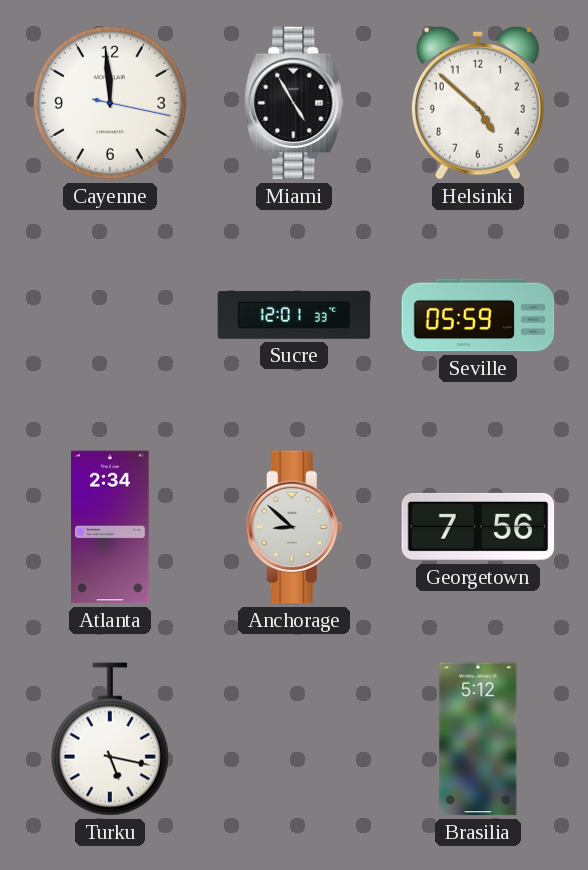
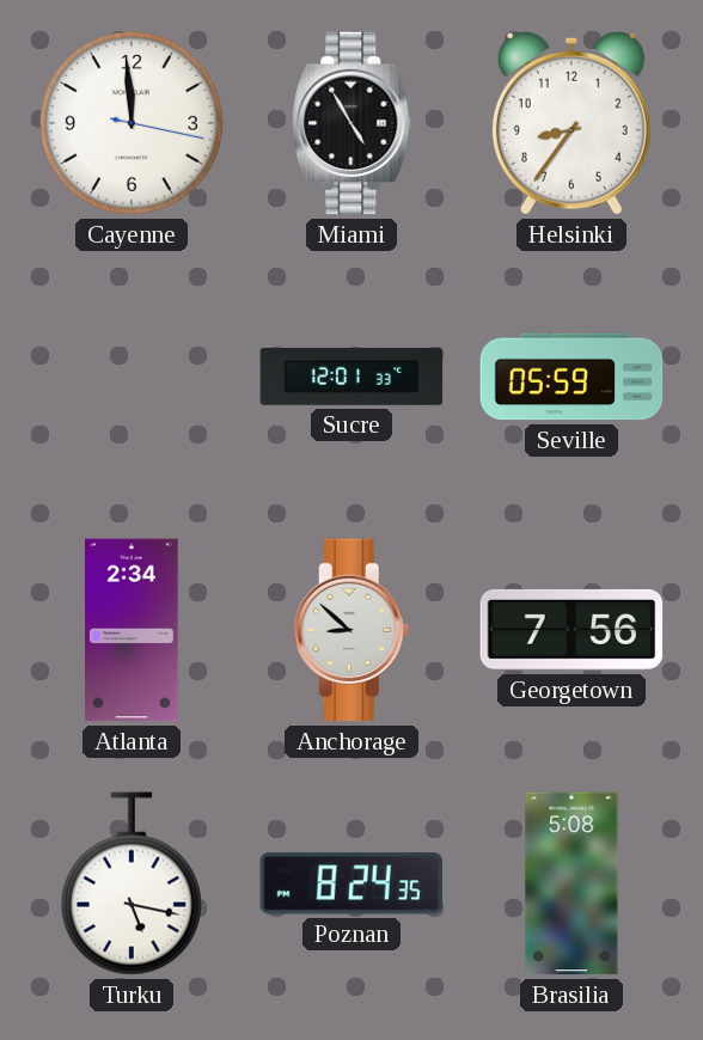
Helsinki: 4:52 -> 8:36 (571, 123)
Poznan: none -> 8:24 (350, 883)
Brasilia: 5:12 -> 5:08 (571, 883)
